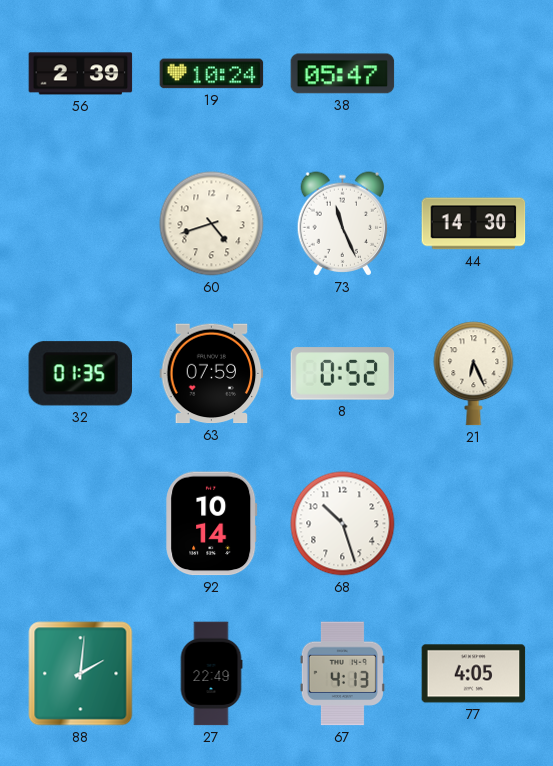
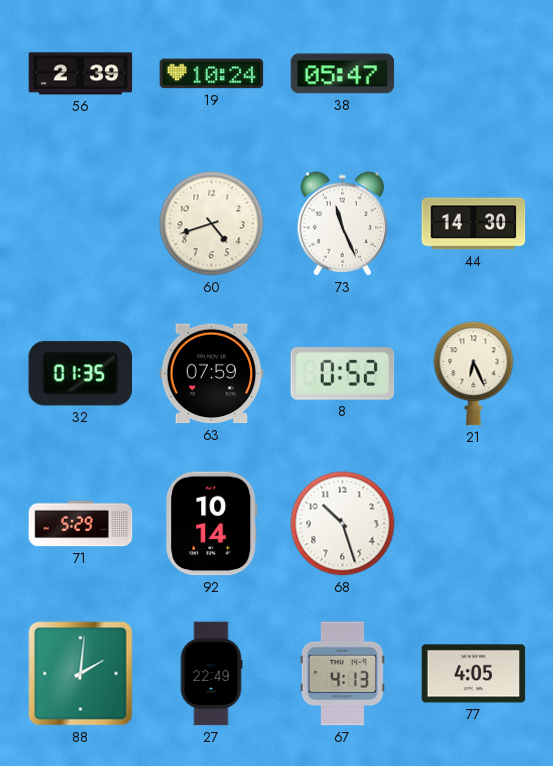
71: none -> 5:29 (81, 524)
